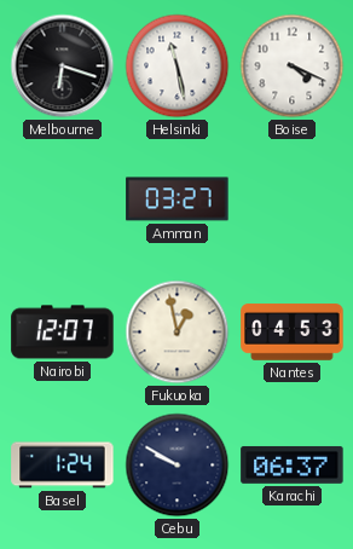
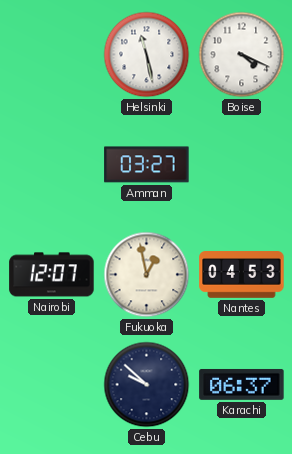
Melbourne: 6:18 -> none (63, 67)
Basel: 1:24 -> none (63, 466)
Cebu: 9:50 -> 9:52 (147, 385)
